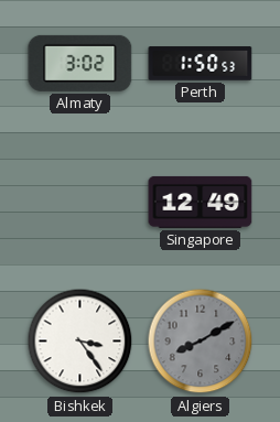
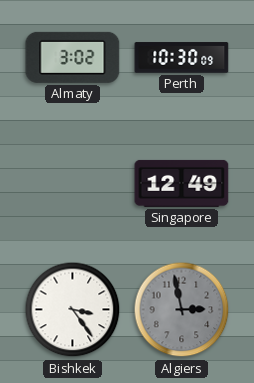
Perth: 1:50 -> 10:30 (182, 58)
Algiers: 8:10 -> 2:58 (182, 310)
